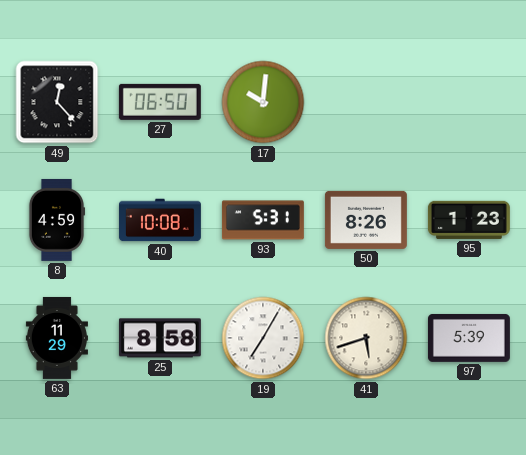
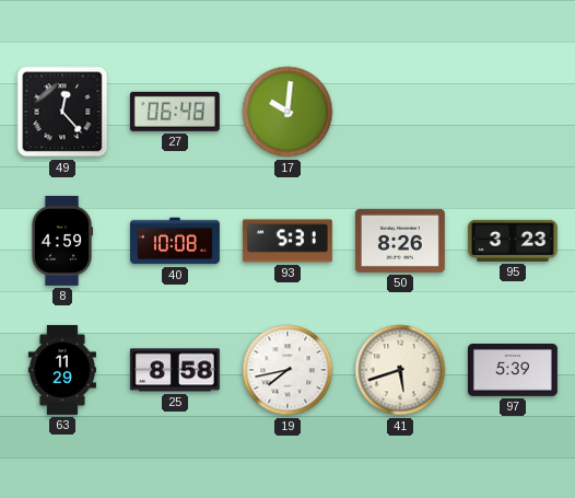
27: 06:50 -> 06:48 (175, 112)
95: 1:23 -> 3:23 (513, 241)
19: 7:05 -> 7:43 (287, 370)
